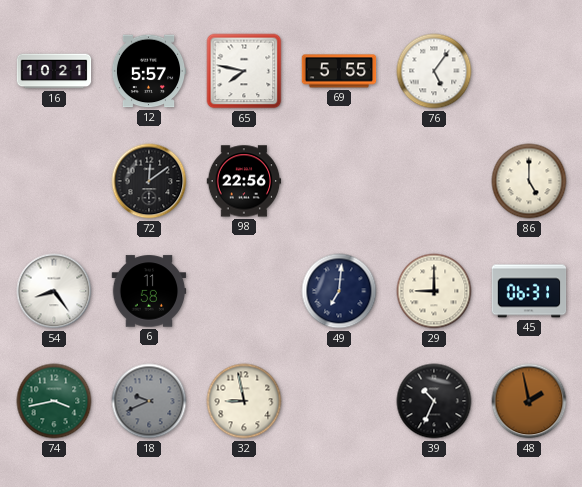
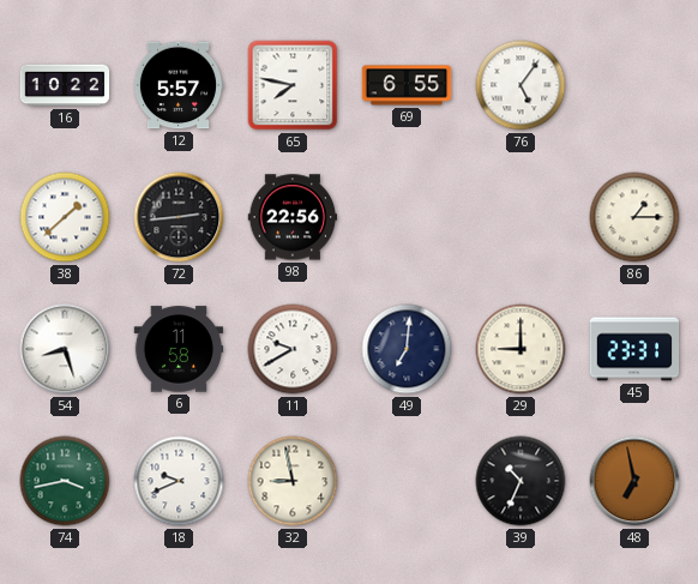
16: 10:21 -> 10:22 (65, 85)
69: 5:55 -> 6:55 (407, 85)
38: none -> 1:38 (65, 217)
72: 12:09 -> 2:44 (179, 217)
86: 5:00 -> 1:15 (634, 217)
54: 8:24 -> 8:27 (65, 349)
11: none -> 9:40 (293, 349)
45: 06:31 -> 23:31 (634, 349)
18 dial: grey -> white (179, 481)
48: 1:58 -> 6:58 (634, 481)
